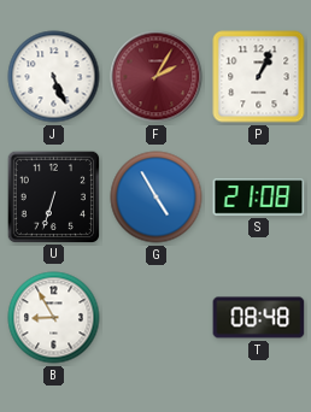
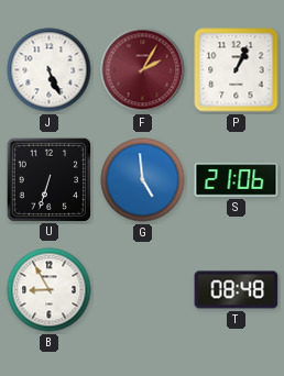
G: 4:55 -> 4:59 (143, 180)
S: 21:08 -> 21:06 (237, 180)
